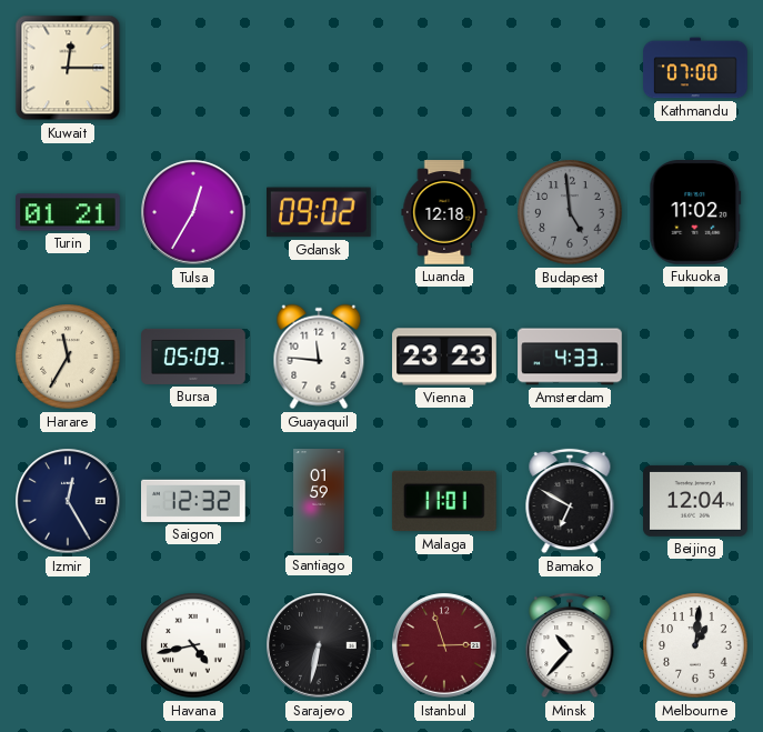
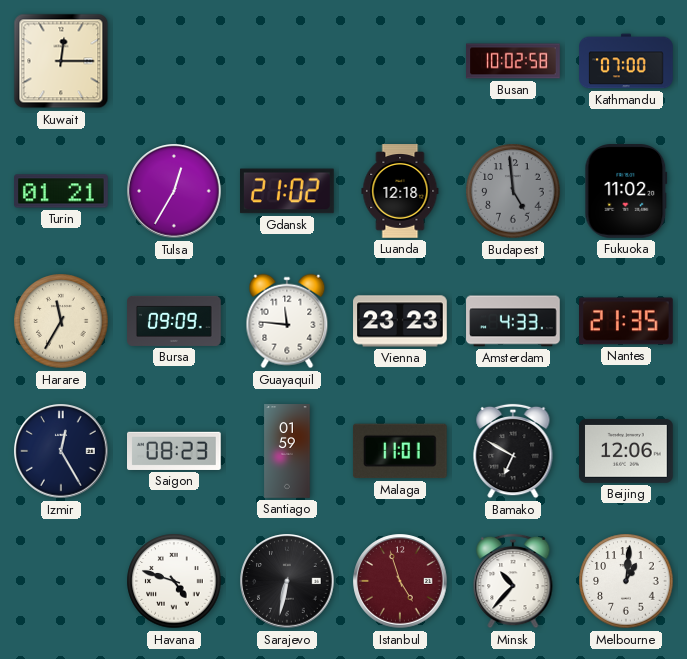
Busan: none -> 10:02 (513, 61)
Gdansk: 09:02 -> 21:02 (288, 191)
Bursa: 05:09 -> 09:09 (174, 321)
Nantes: none -> 21:35 (627, 321)
Saigon: 12:32 -> 08:23 (175, 451)
Beijing: 12:04 -> 12:06 (627, 451)
Havana: 4:43 -> 4:48 (174, 581)
Istanbul: 2:57 -> 4:57 (400, 581)
